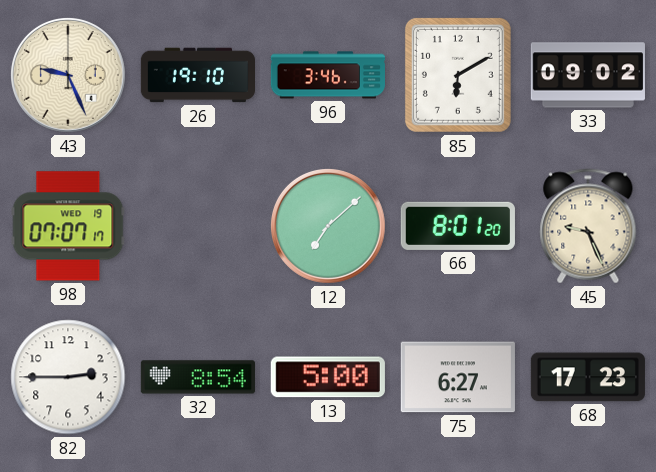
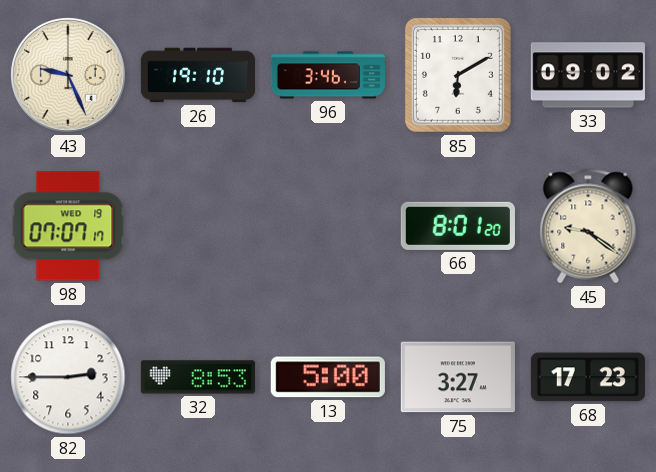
12: 7:08 -> none (328, 226)
45: 9:26 -> 9:21 (588, 226)
32: 8:54 -> 8:53 (198, 377)
75: 6:27 -> 3:27 (458, 377)
